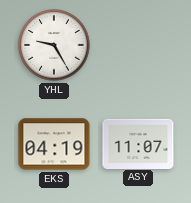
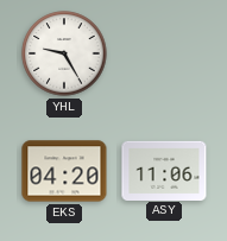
EKS: 04:19 -> 04:20 (64, 171)
ASY: 11:07 -> 11:06 (164, 170)
